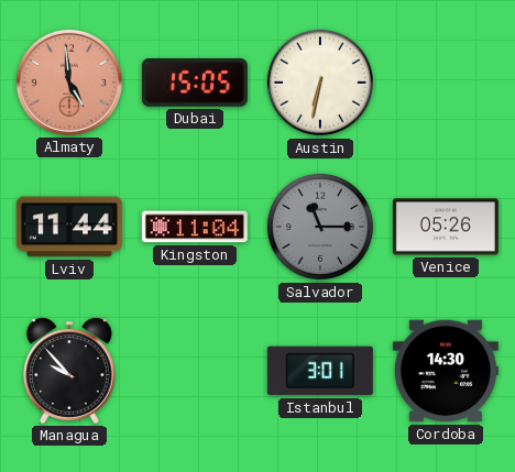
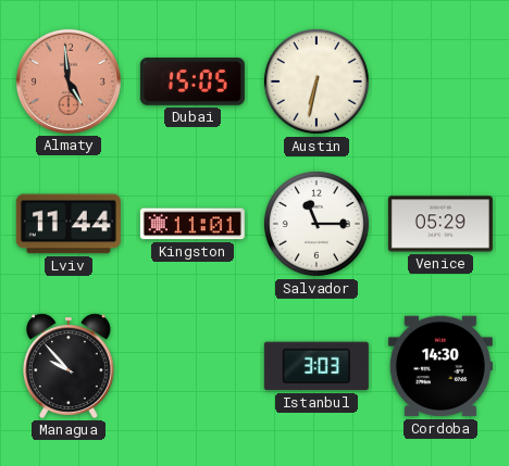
Kingston: 11:04 -> 11:01 (193, 224)
Salvador dial: grey -> white (316, 224)
Venice: 05:26 -> 05:29 (440, 224)
Istanbul: 3:01 -> 3:03 (316, 366)
